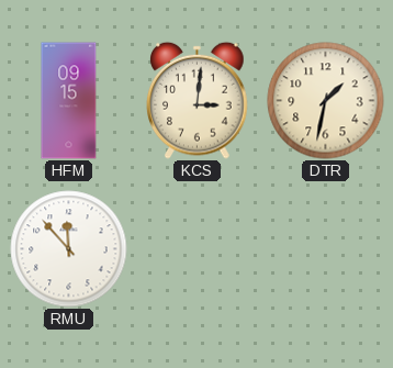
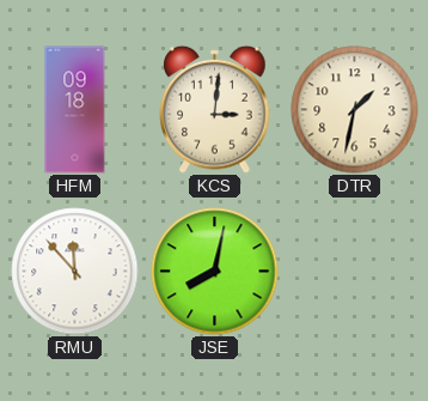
HFM: 09:15 -> 09:18 (75, 110)
JSE: none -> 8:02 (215, 272)
